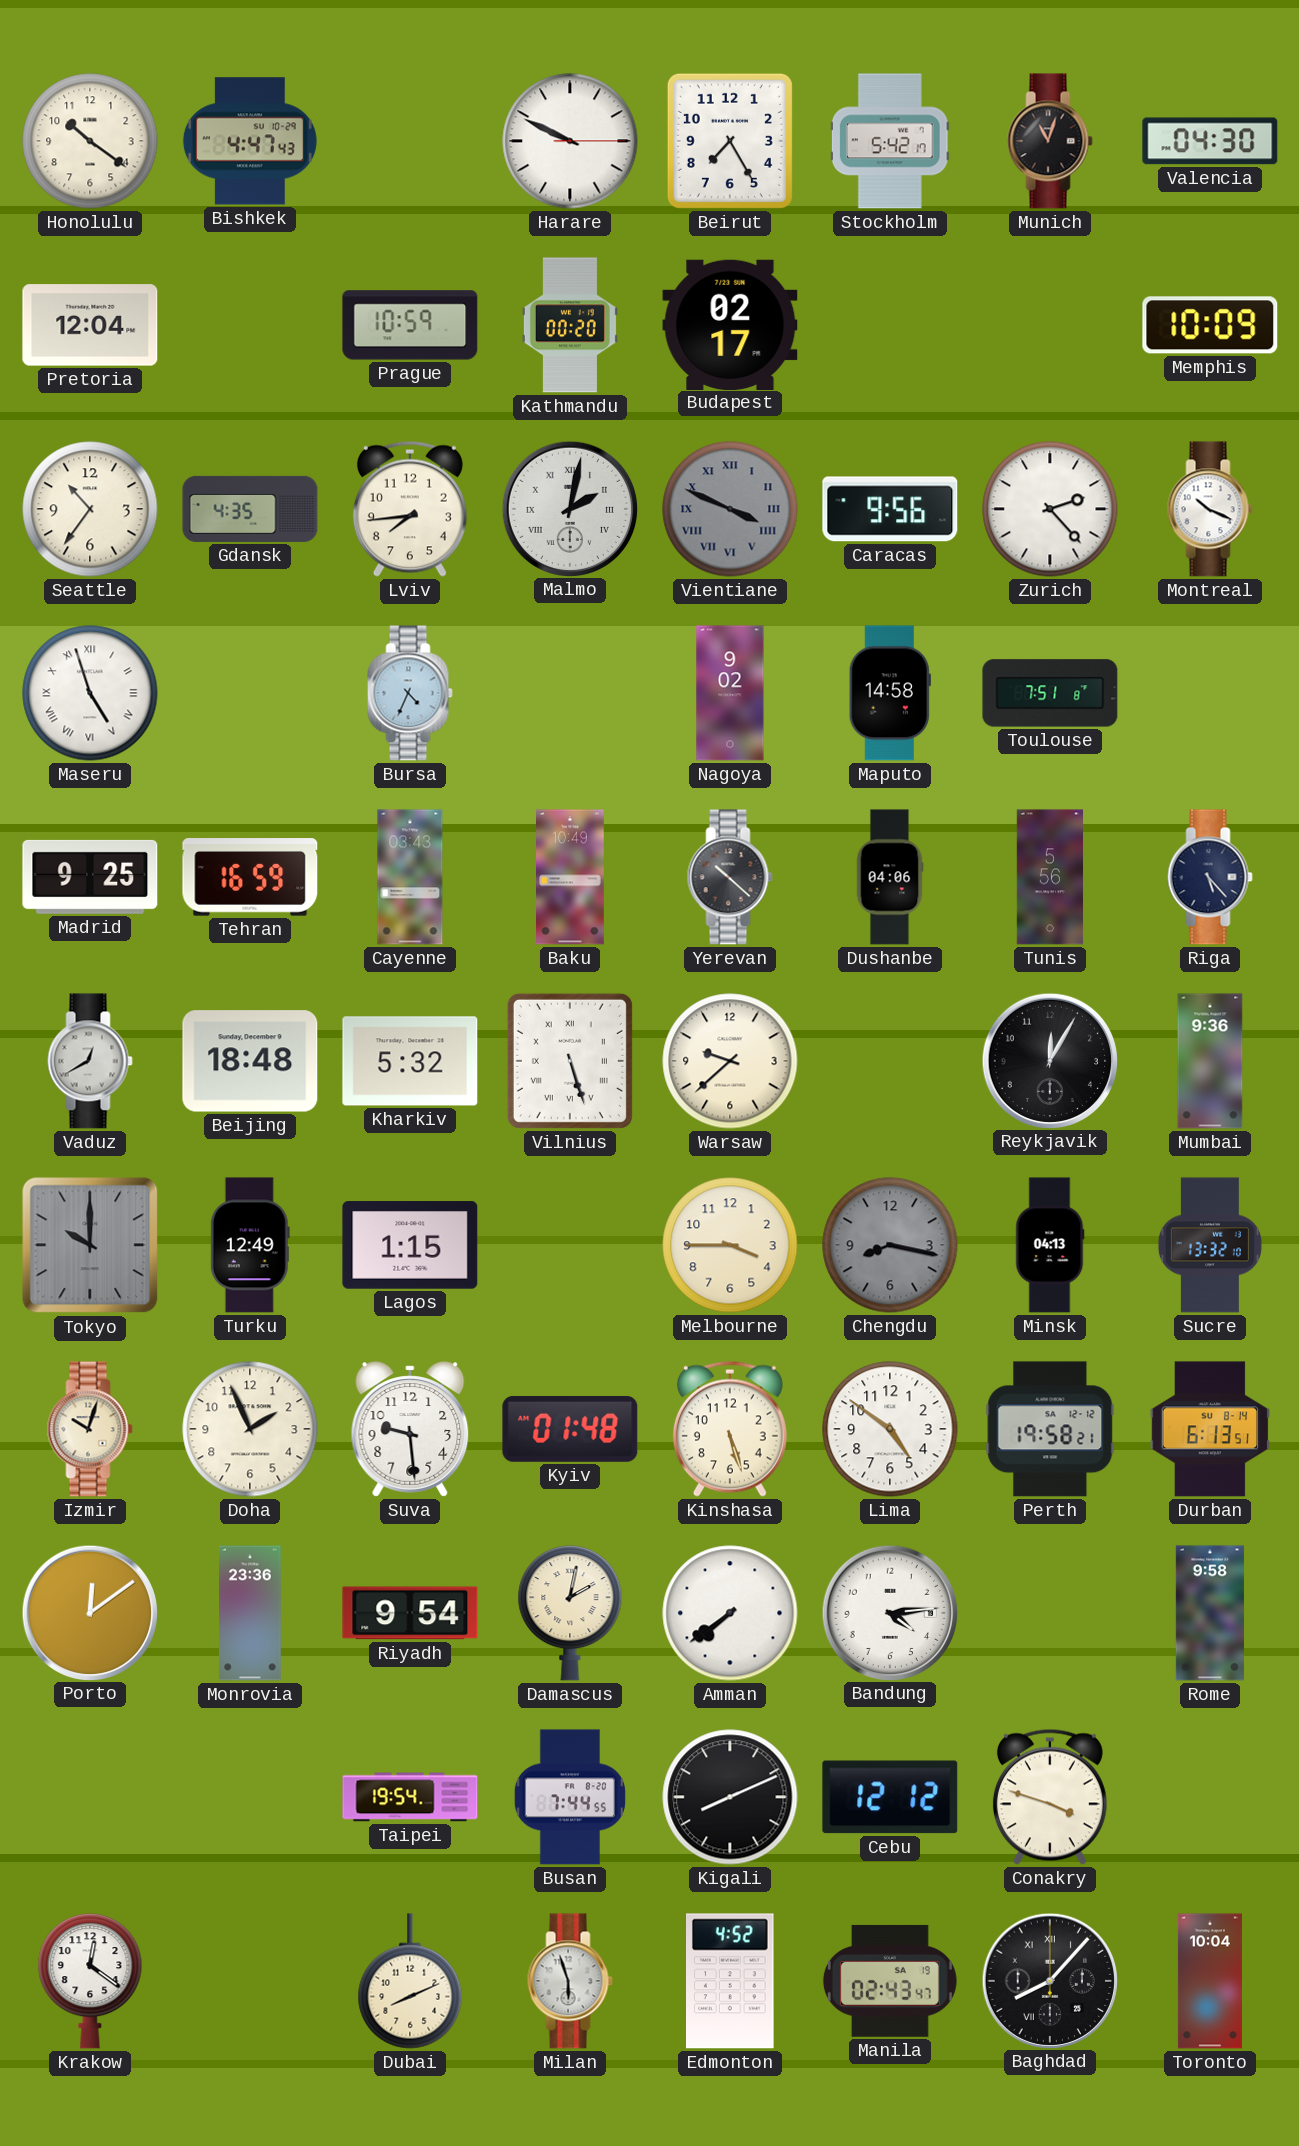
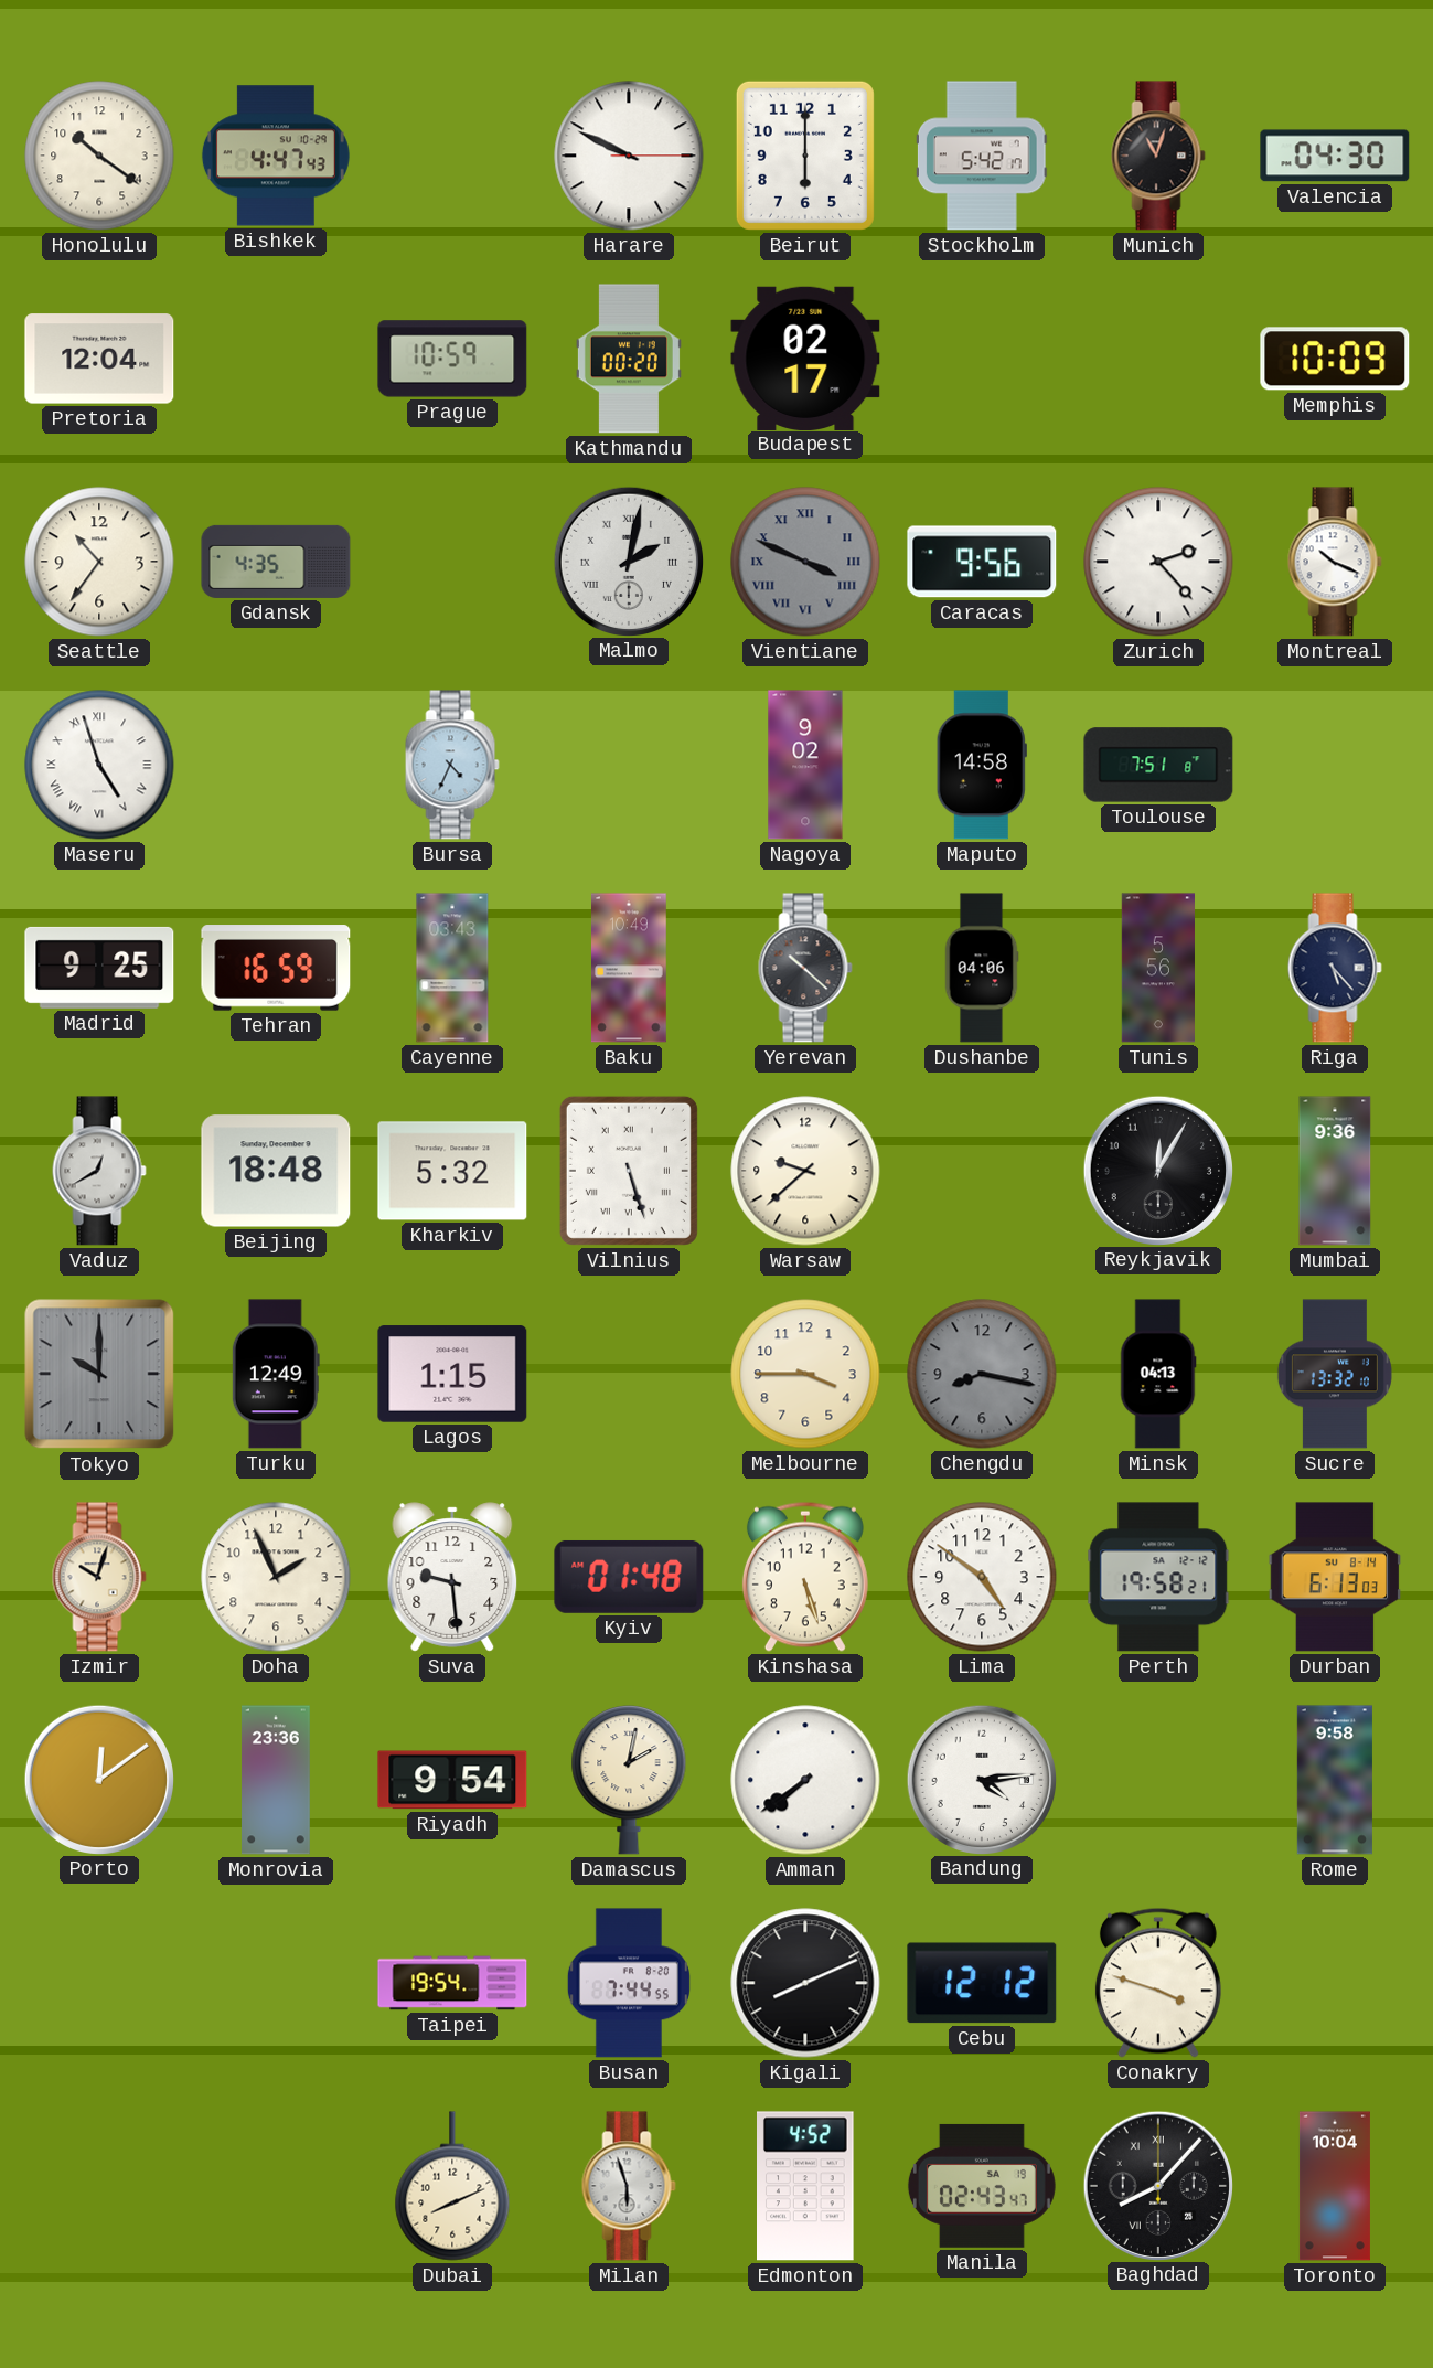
Beirut: 7:25 -> 6:00 (805, 156)
Lviv: 7:44 -> none (410, 509)
Durban: 6:13:51 -> 6:13:03 (1335, 1577)
Krakow: 12:21 -> none (90, 1981)
